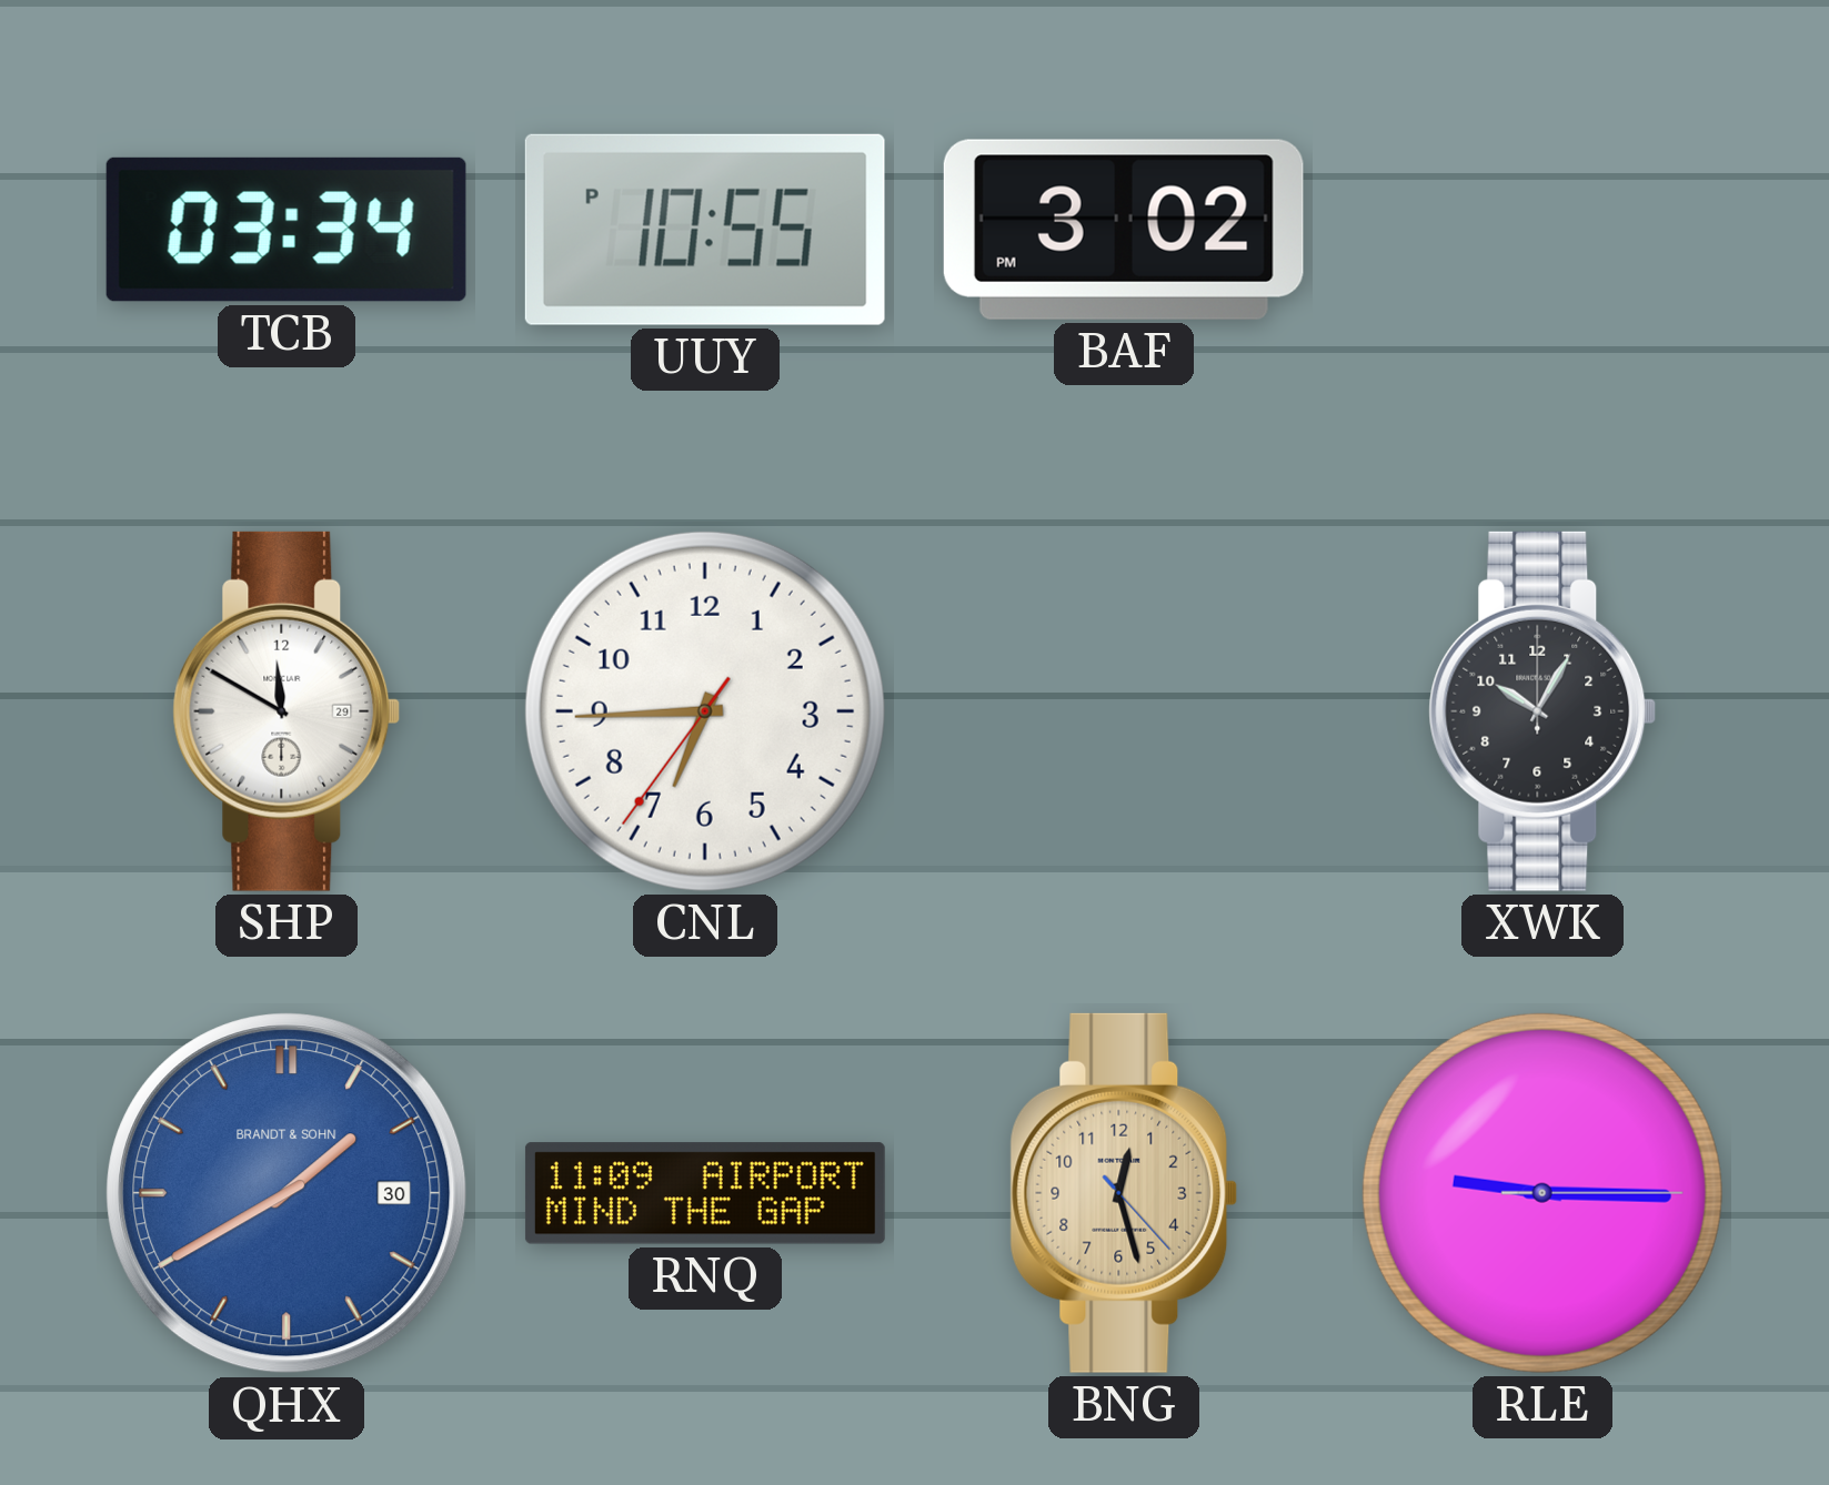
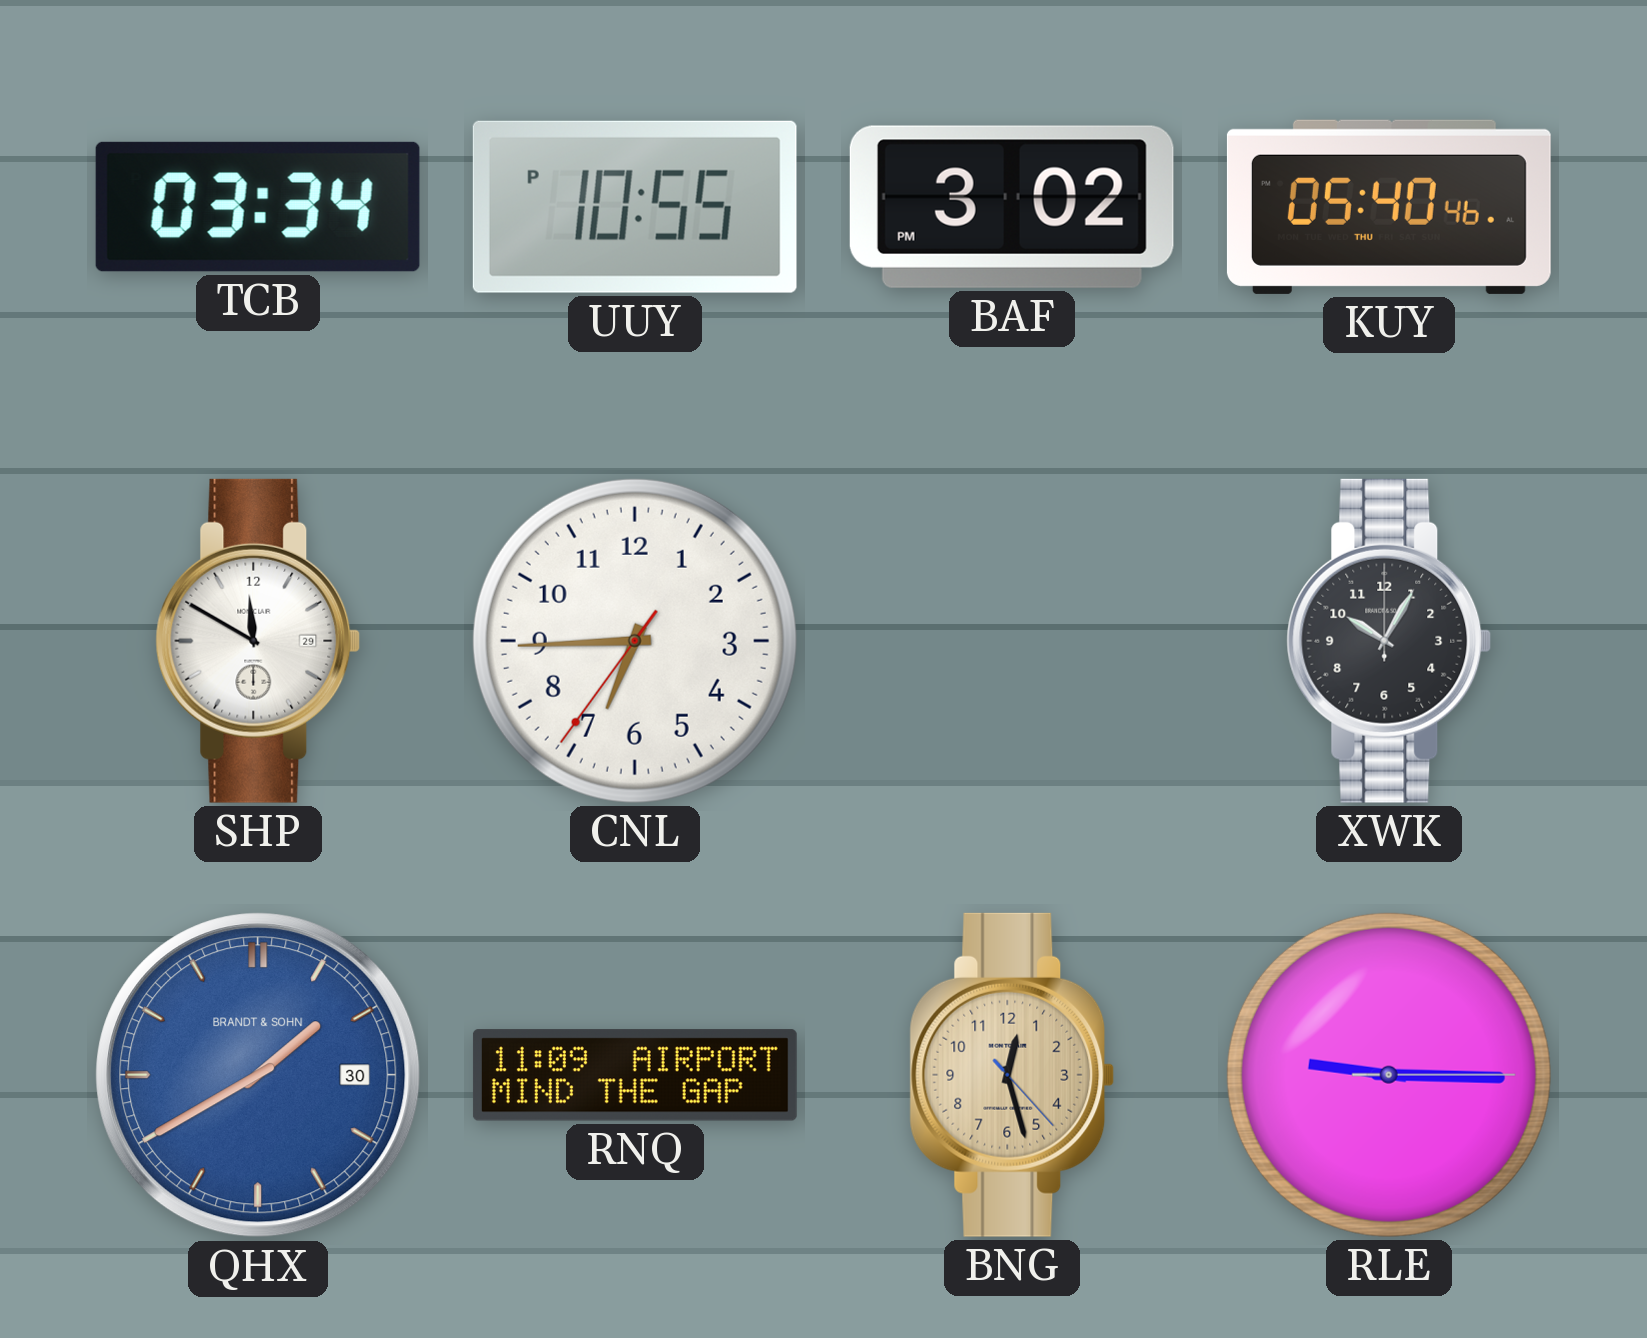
KUY: none -> 05:40 (1389, 207)
